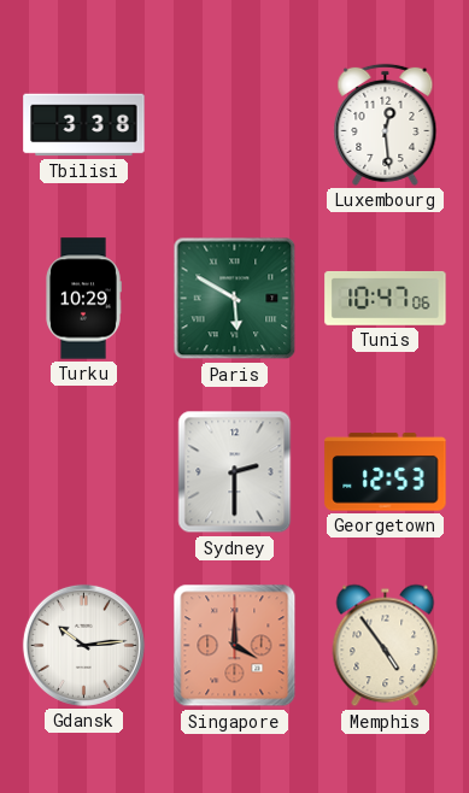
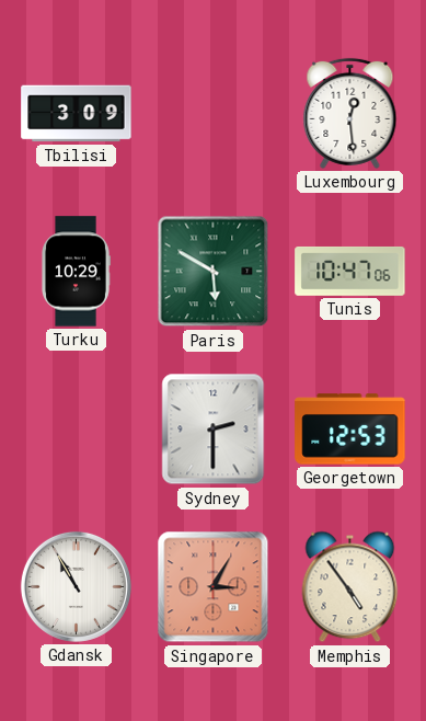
Tbilisi: 3:38 -> 3:09 (77, 114)
Gdansk: 10:14 -> 10:55 (76, 586)
Singapore: 4:00 -> 3:05 (214, 587)
